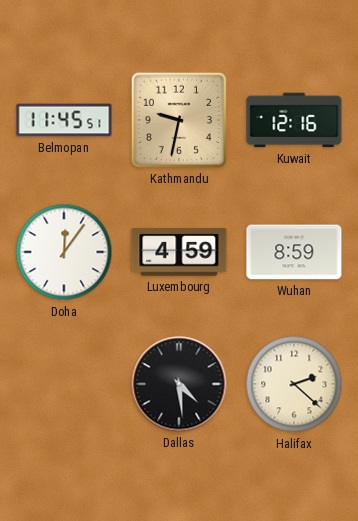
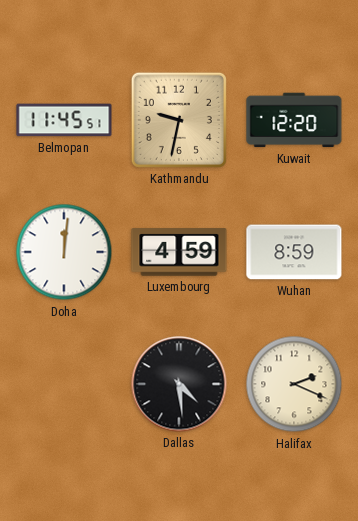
Kuwait: 12:16 -> 12:20 (294, 120)
Doha: 12:06 -> 12:01 (64, 252)
Halifax: 2:22 -> 2:19 (294, 384)
